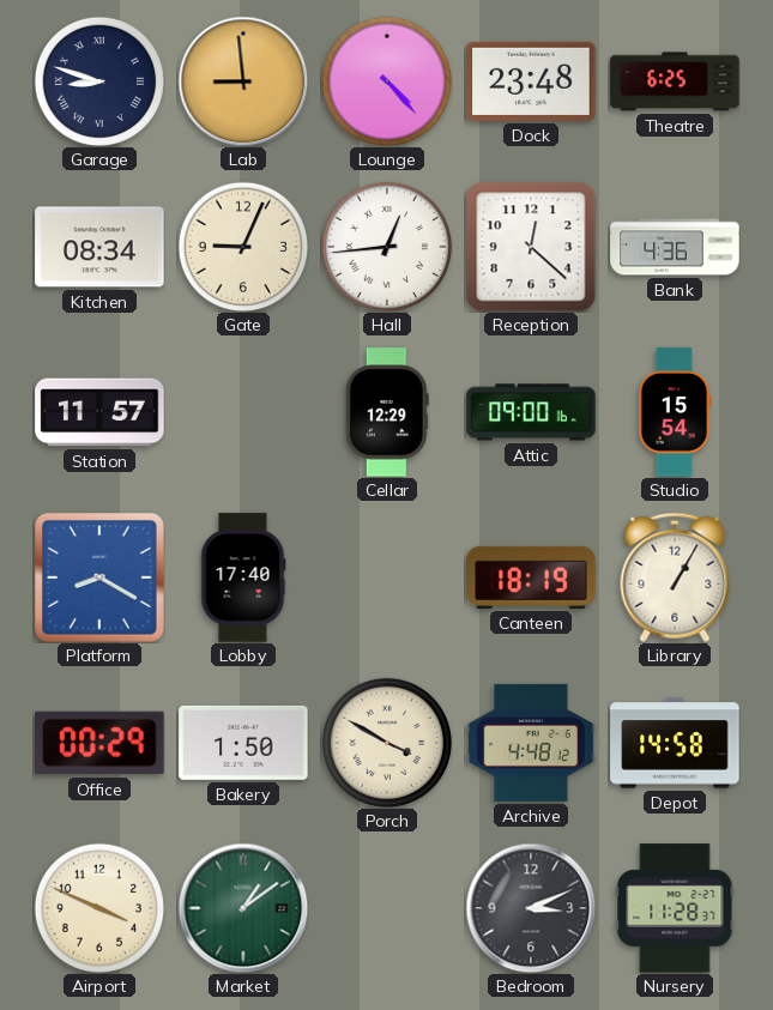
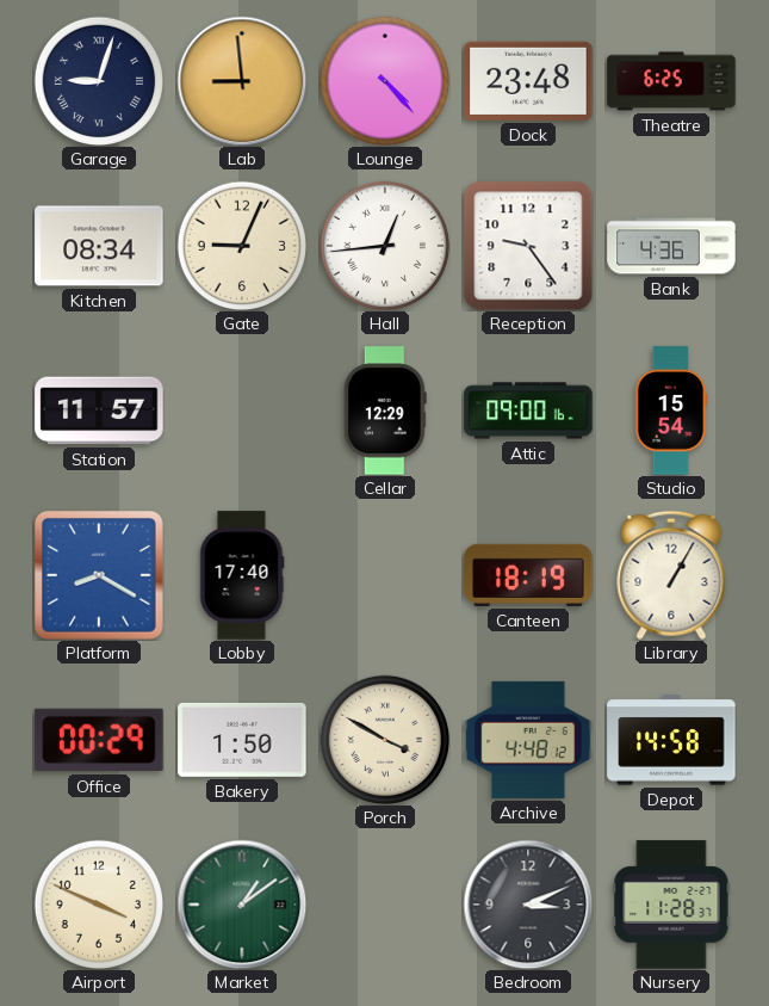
Garage: 8:48 -> 9:03 (98, 80)
Reception: 12:22 -> 9:24 (528, 246)
